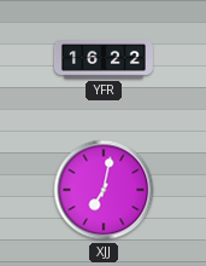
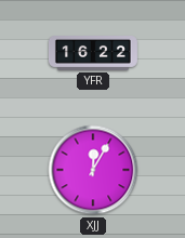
XJJ: 7:02 -> 12:05 (93, 170)
